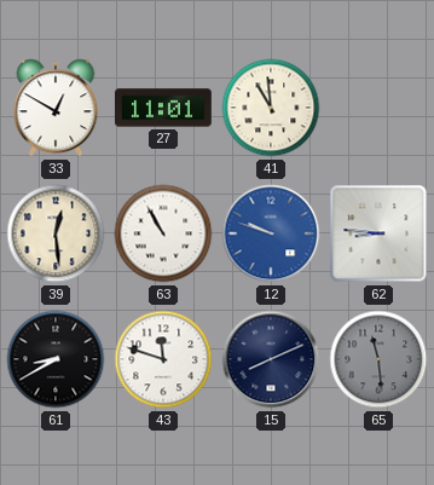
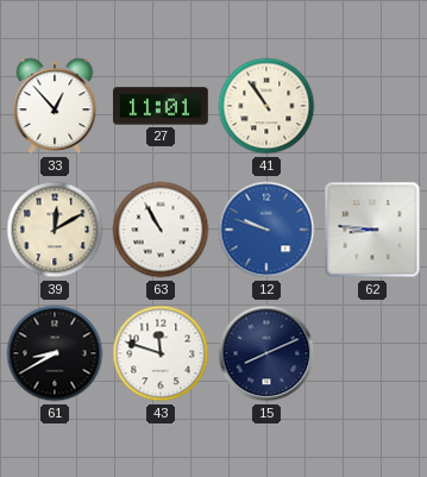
33: 12:50 -> 12:53 (55, 106)
41: 10:59 -> 10:54 (266, 106)
39: 12:29 -> 12:10 (55, 230)
65: 11:29 -> none (378, 359)
